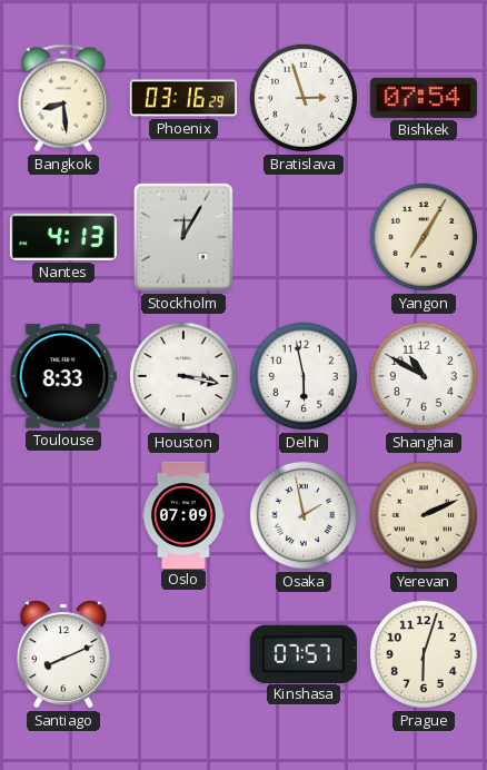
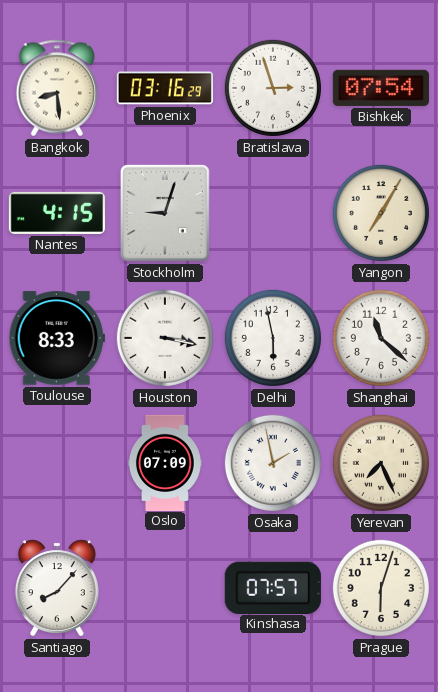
Nantes: 4:13 -> 4:15 (57, 213)
Stockholm: 12:05 -> 9:03 (165, 213)
Shanghai: 10:50 -> 11:22 (381, 338)
Yerevan: 2:11 -> 7:26 (381, 463)
Santiago: 8:11 -> 8:07 (57, 588)
